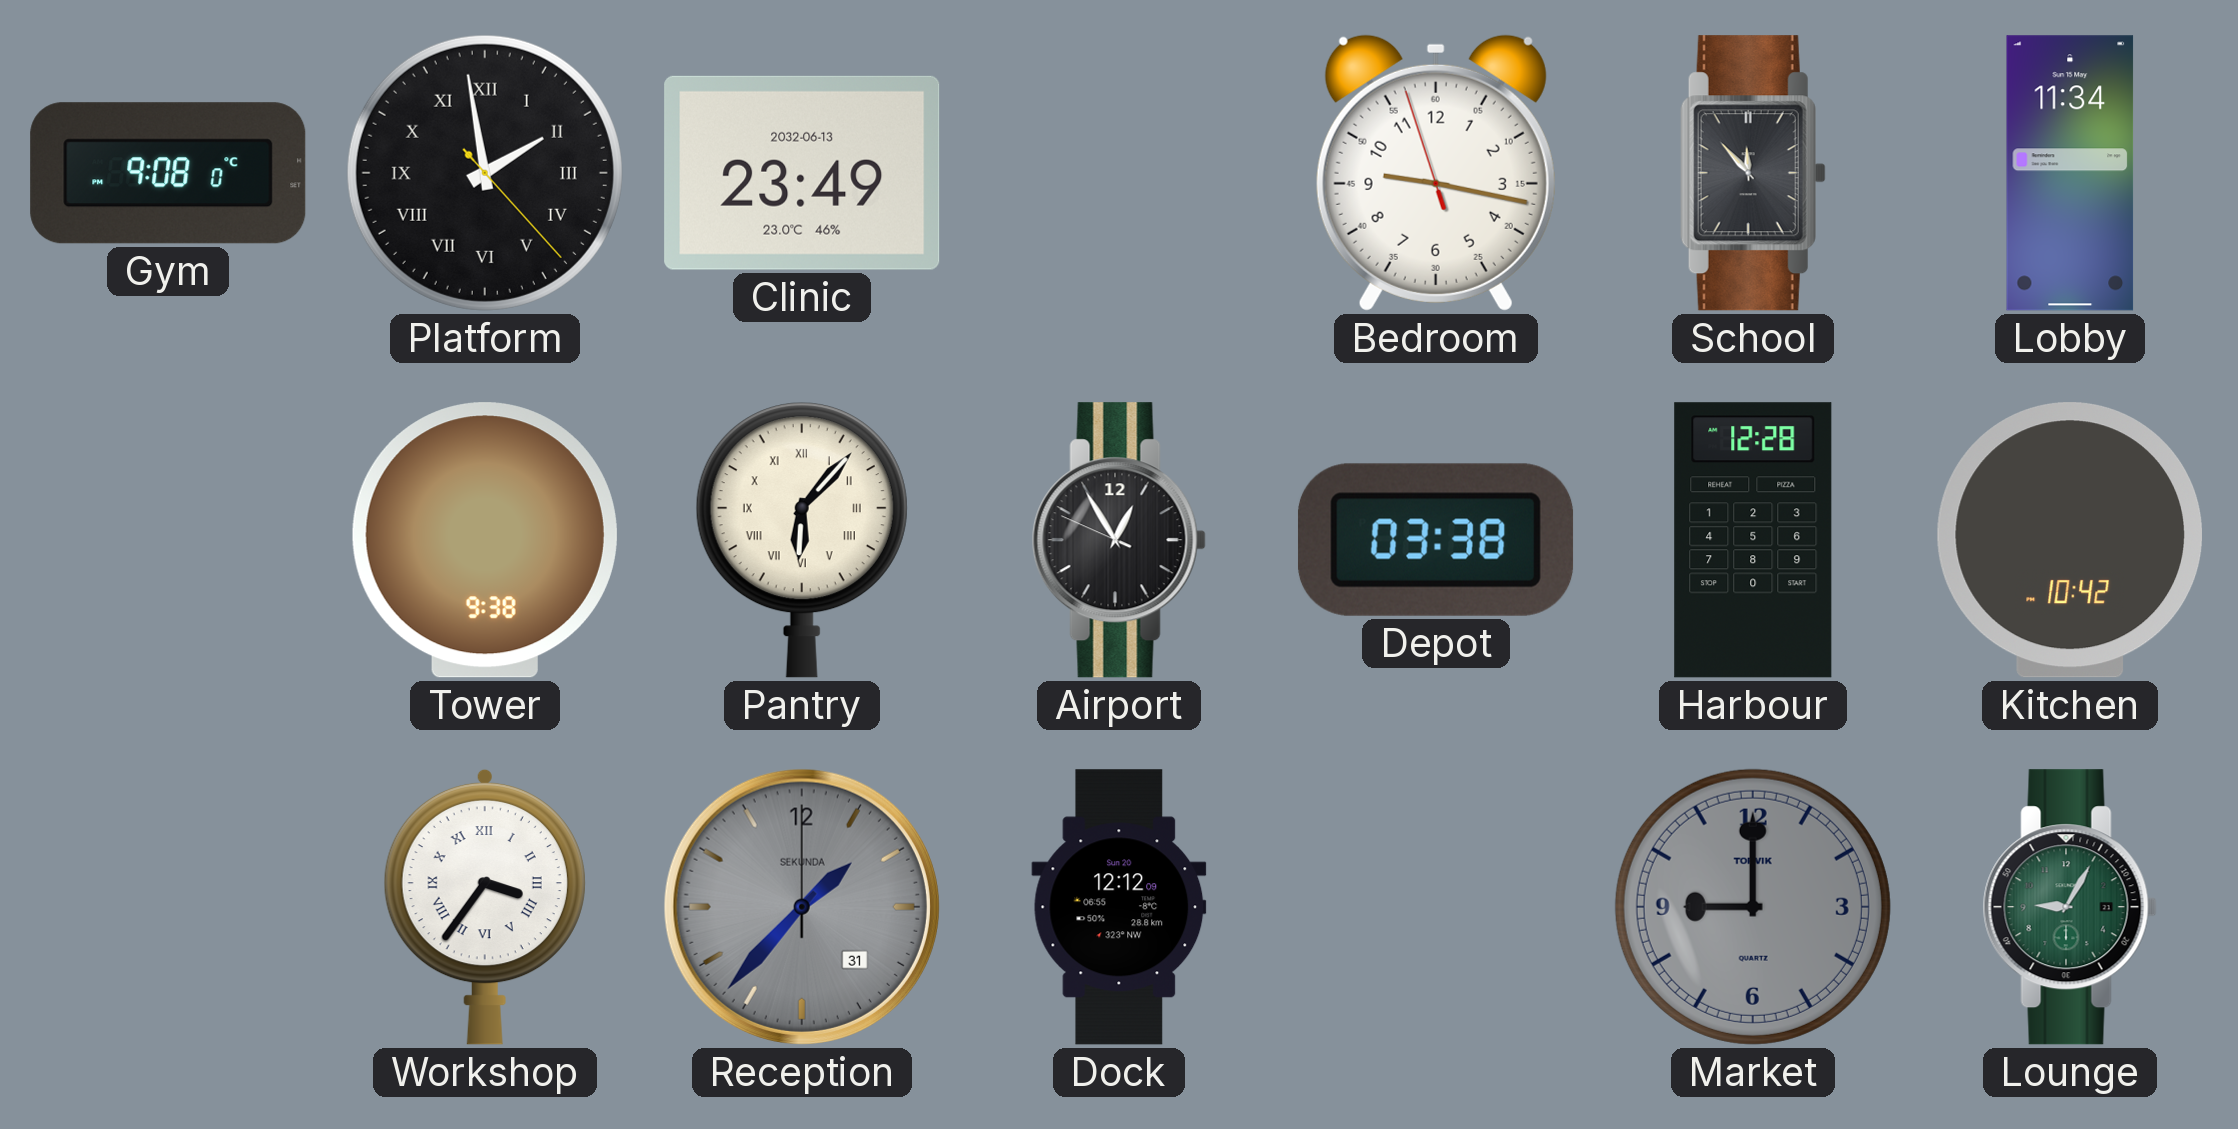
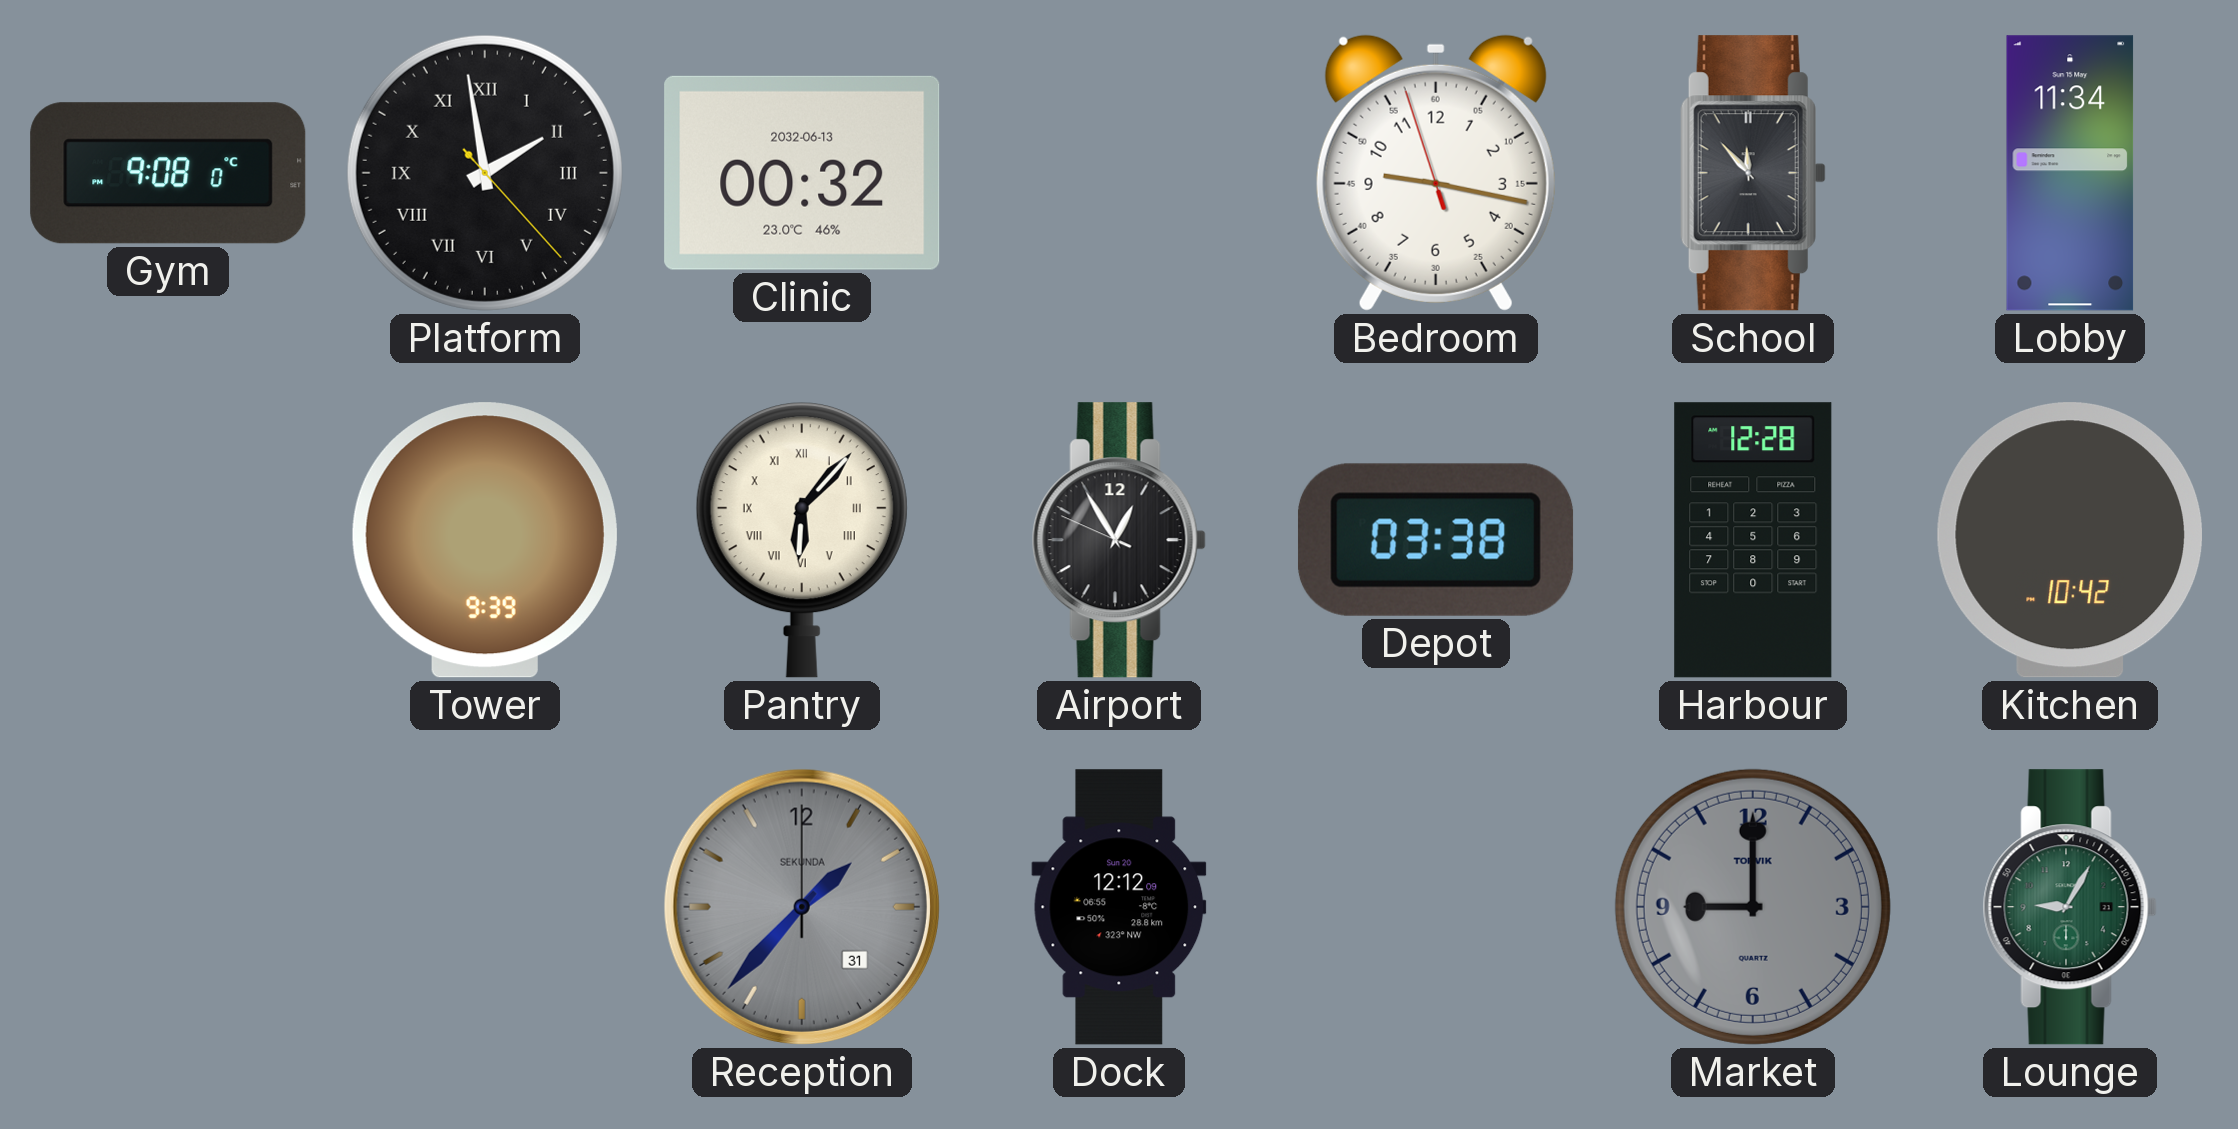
Clinic: 23:49 -> 00:32 (802, 173)
Tower: 9:38 -> 9:39 (485, 540)
Workshop: 3:36 -> none (485, 907)
